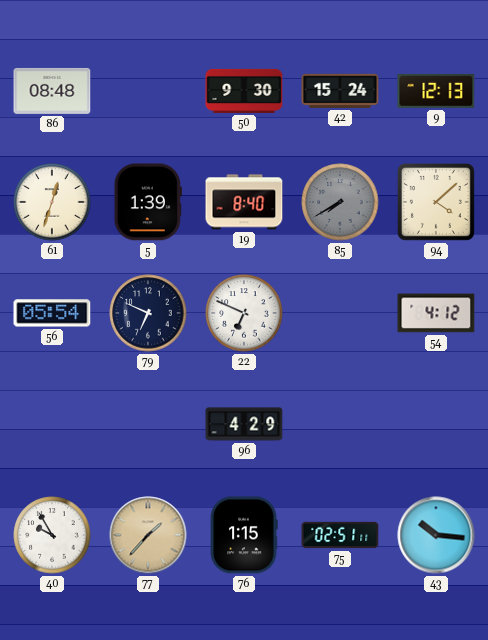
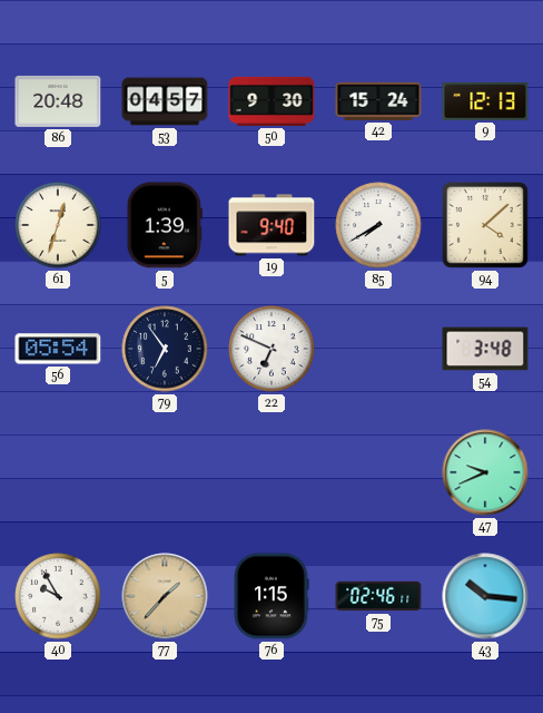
86: 08:48 -> 20:48 (58, 101)
53: none -> 04:57 (165, 101)
19: 8:40 -> 9:40 (271, 225)
85 dial: grey -> white (378, 225)
79: 6:49 -> 6:54 (165, 349)
54: 4:12 -> 3:48 (485, 349)
96: 4:29 -> none (244, 424)
47: none -> 9:41 (485, 472)
75: 02:51 -> 02:46 (378, 596)
